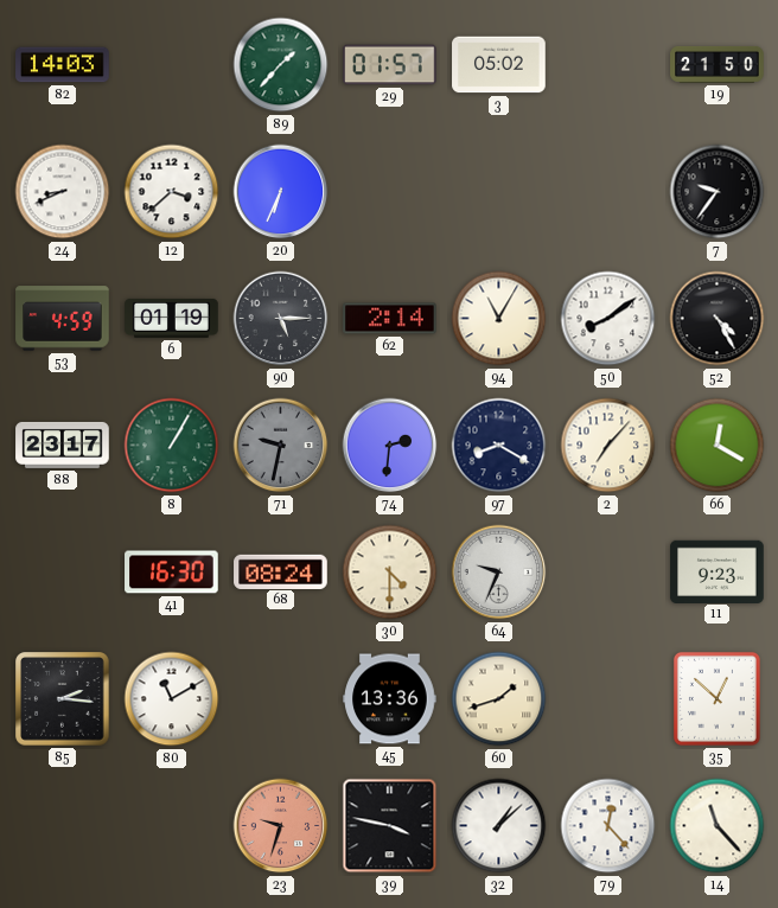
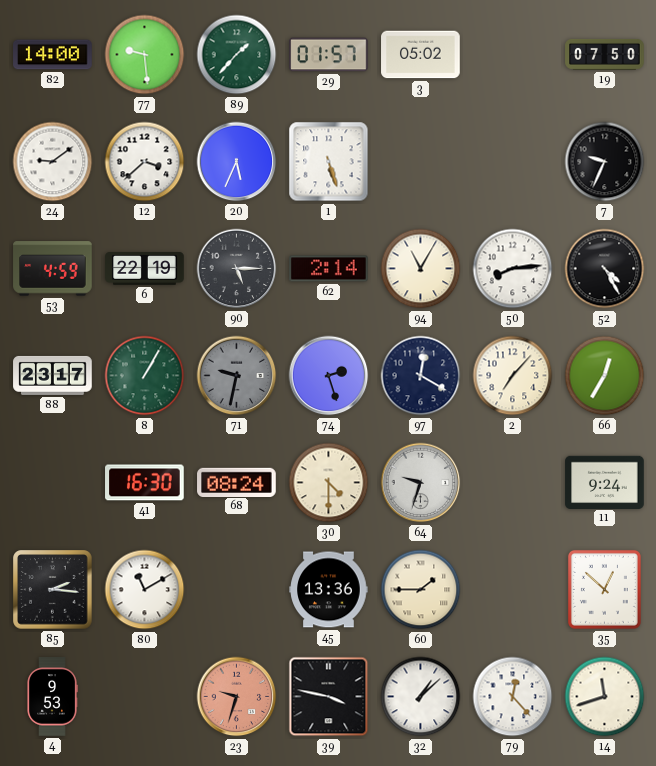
82: 14:03 -> 14:00 (53, 55)
77: none -> 9:29 (145, 55)
19: 21:50 -> 07:50 (605, 54)
24: 8:41 -> 9:09 (53, 162)
20: 6:34 -> 5:34 (237, 162)
1: none -> 5:27 (329, 162)
7: 9:36 -> 9:34 (605, 162)
6: 01:19 -> 22:19 (145, 269)
50: 8:09 -> 8:14 (513, 269)
74: 2:31 -> 2:27 (329, 376)
97: 8:20 -> 12:20 (421, 376)
66: 12:20 -> 12:35 (605, 376)
64: 9:34 -> 9:33 (421, 483)
11: 9:23 -> 9:24 (605, 482)
60: 1:42 -> 1:45 (421, 590)
4: none -> 9:53 (52, 697)
14: 11:23 -> 11:42 (605, 697)
